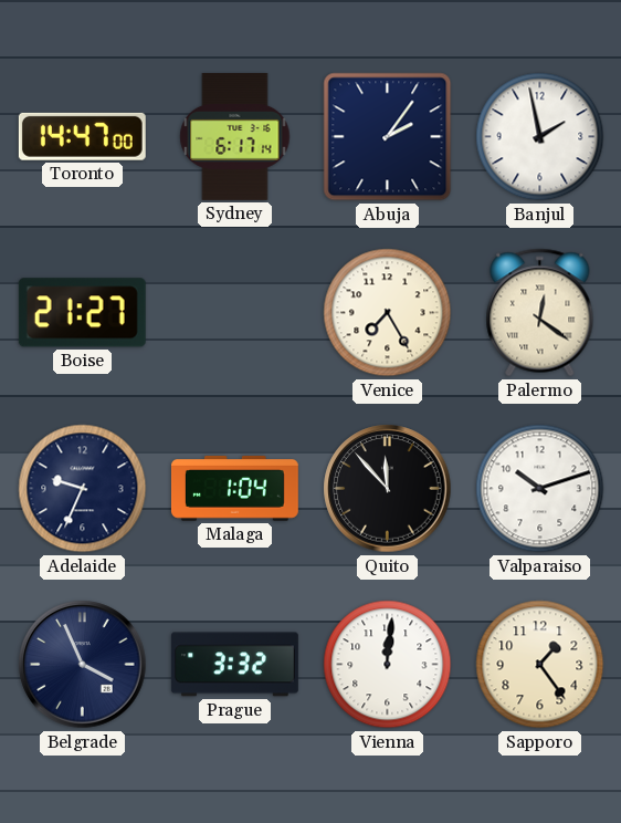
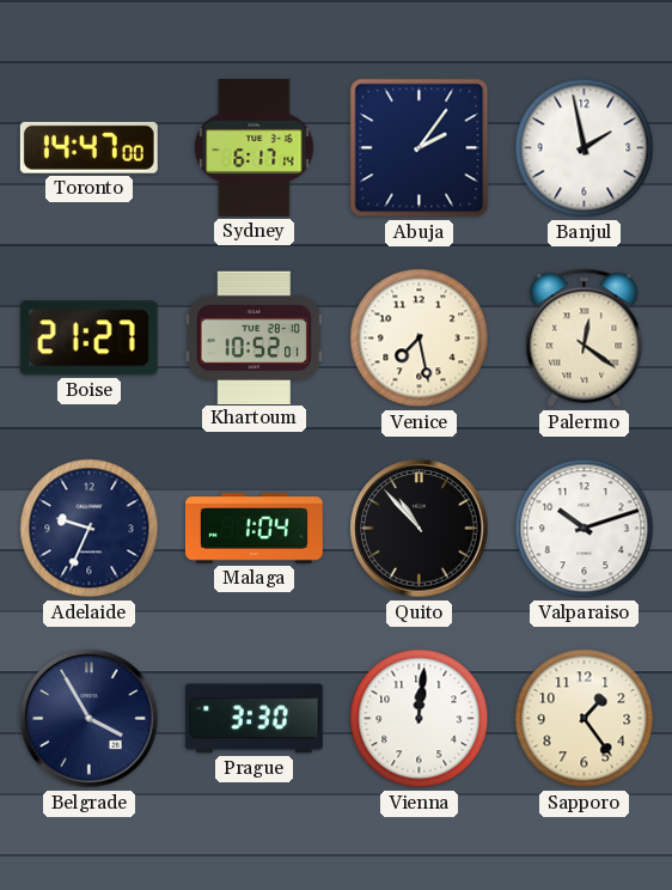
Khartoum: none -> 10:52 (255, 337)
Venice: 7:25 -> 7:28 (420, 339)
Quito: 11:53 -> 10:53 (420, 529)
Belgrade: 3:56 -> 3:55 (90, 719)
Prague: 3:32 -> 3:30 (253, 719)
